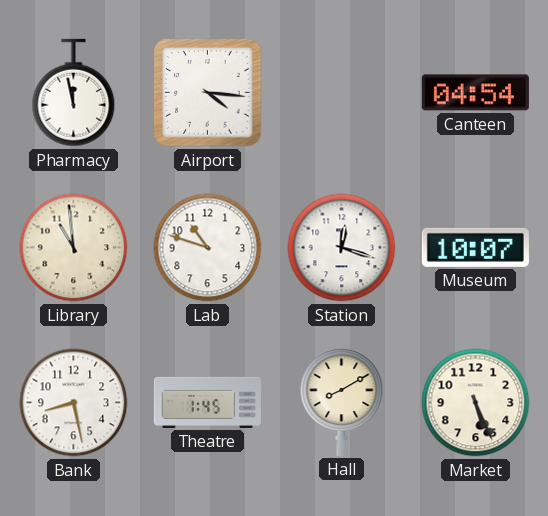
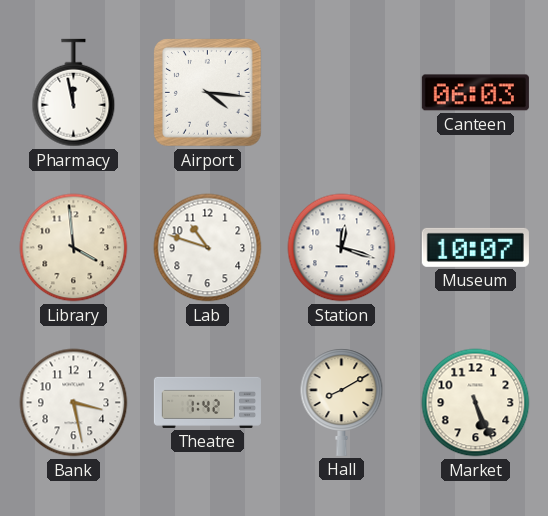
Canteen: 04:54 -> 06:03 (475, 93)
Library: 10:59 -> 3:59 (74, 248)
Bank: 8:28 -> 3:28 (74, 403)
Theatre: 1:45 -> 1:42 (207, 402)
